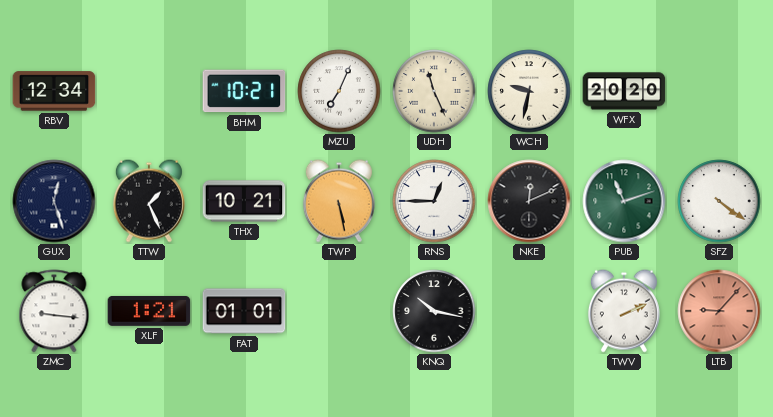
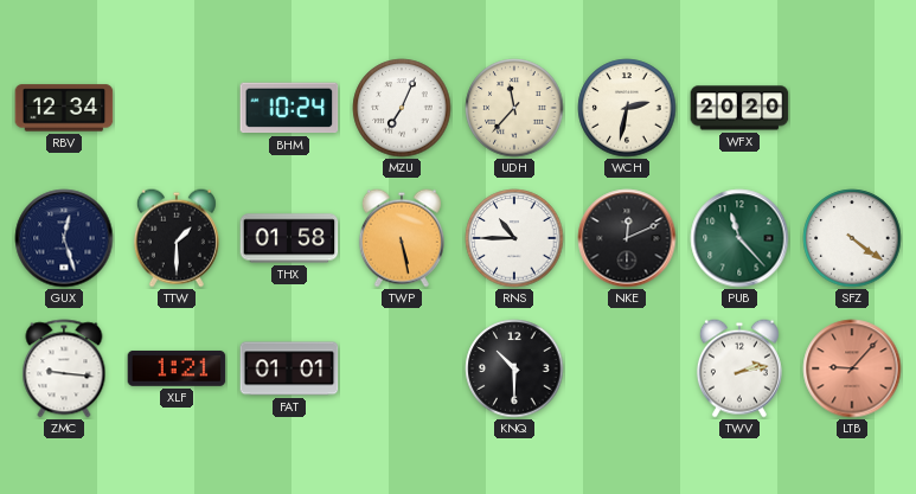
BHM: 10:21 -> 10:24 (289, 108)
UDH: 11:26 -> 11:37 (514, 108)
WCH: 9:32 -> 2:32 (627, 108)
TTW: 1:26 -> 1:30 (177, 238)
THX: 10:21 -> 01:58 (289, 238)
RNS: 12:45 -> 10:45 (514, 238)
PUB: 11:12 -> 11:23 (739, 238)
KNQ: 10:17 -> 10:30 (514, 368)
TWV: 2:11 -> 2:13 (739, 368)
